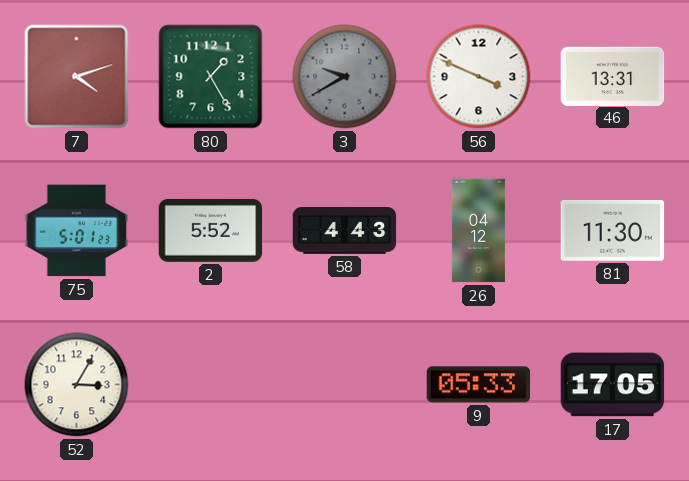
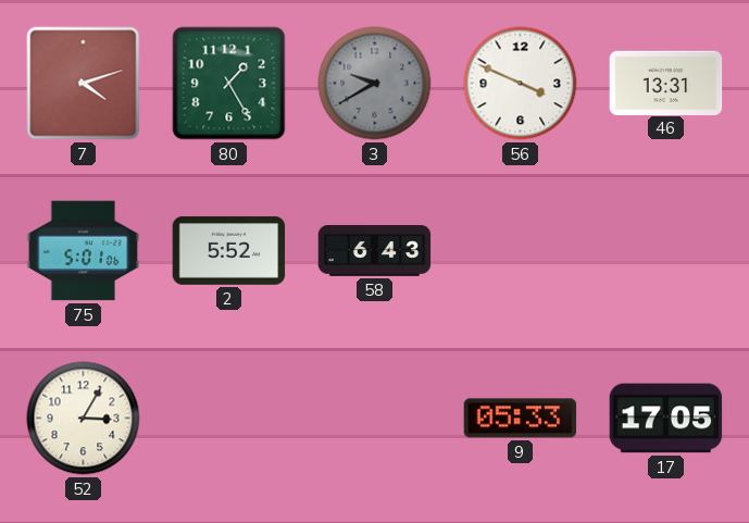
75: 5:01:23 -> 5:01:06 (84, 251)
58: 4:43 -> 6:43 (375, 251)
26: 04:12 -> none (478, 231)
81: 11:30 -> none (613, 231)
